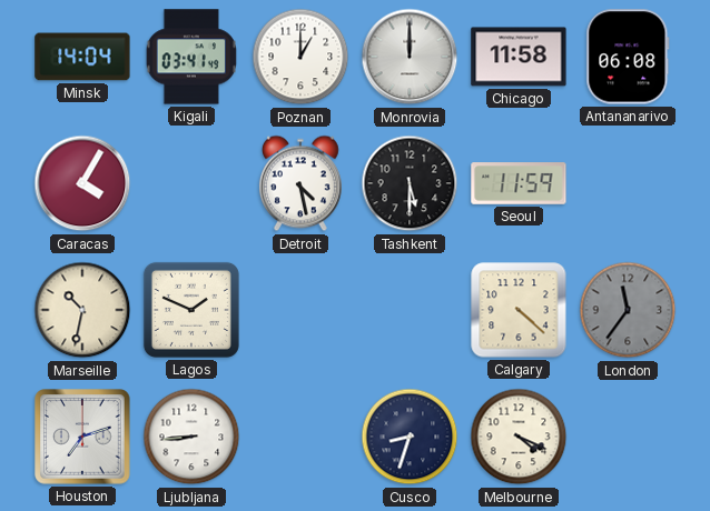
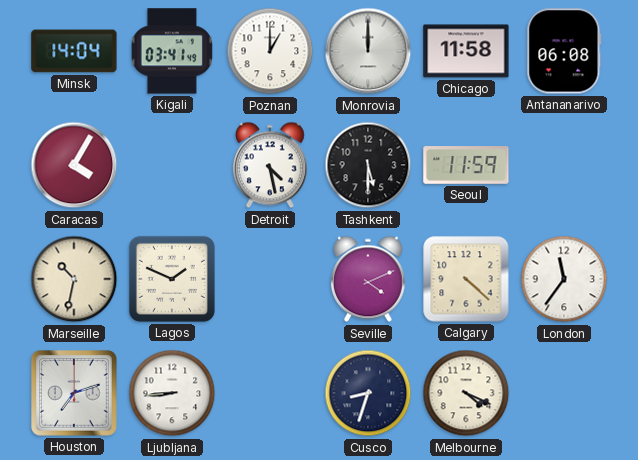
Seville: none -> 4:11 (368, 279)
London dial: grey -> white (564, 279)
